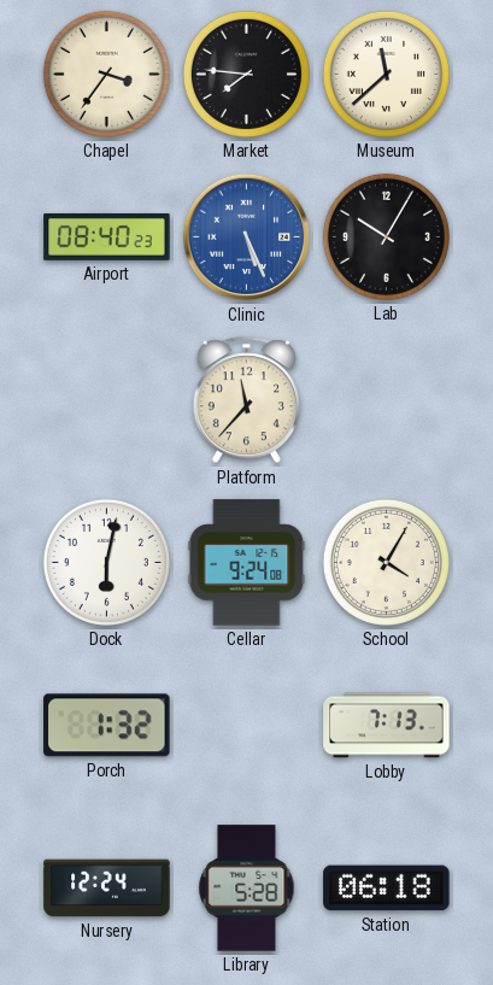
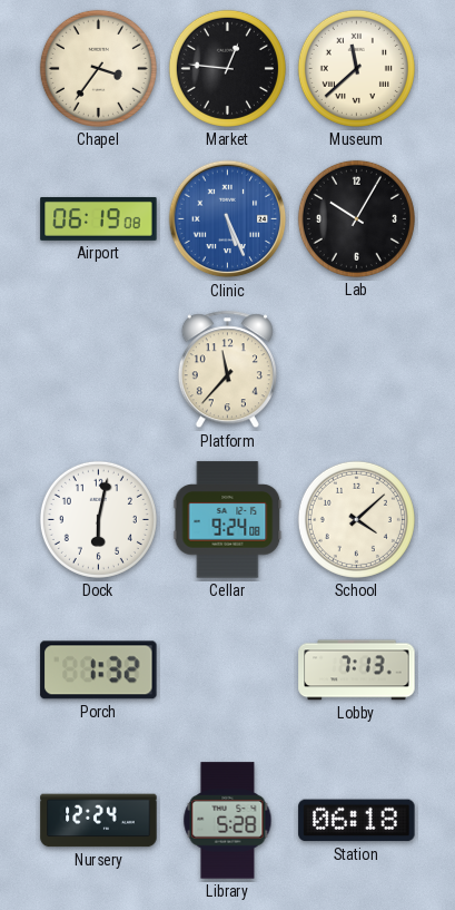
Market: 7:46 -> 12:46 (227, 68)
Airport: 08:40 -> 06:19 (99, 218)
School: 4:05 -> 4:08 (356, 519)
